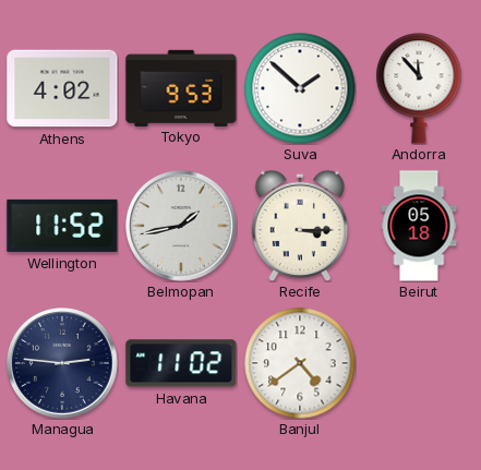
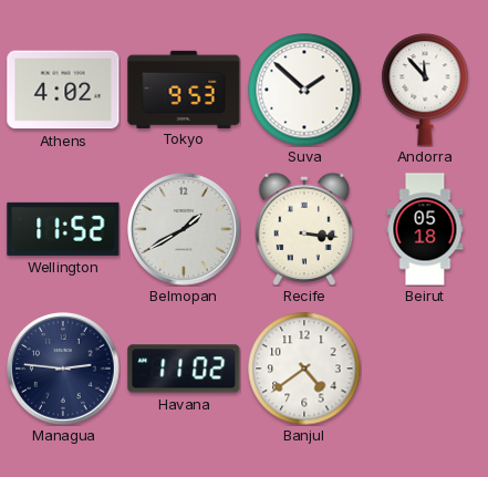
Belmopan: 1:43 -> 1:40 (185, 230)
Recife: 3:15 -> 3:16 (304, 229)
